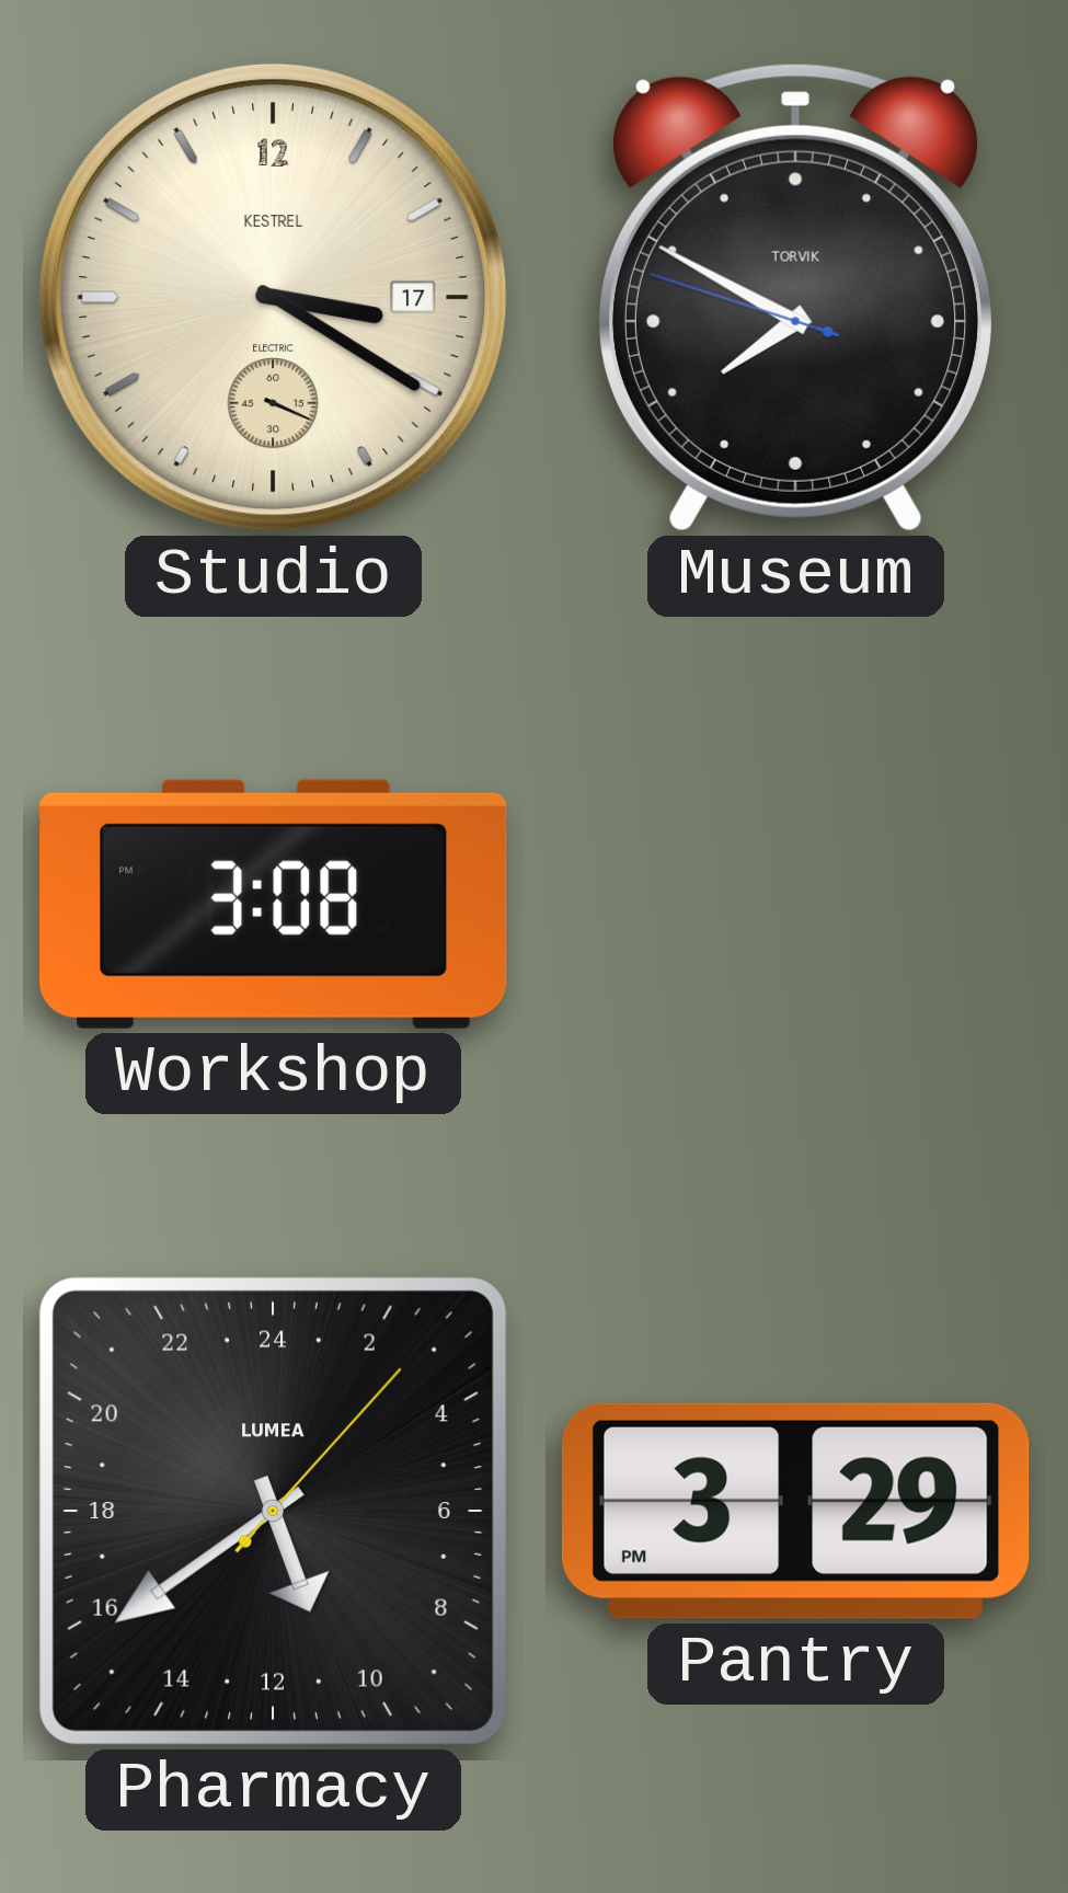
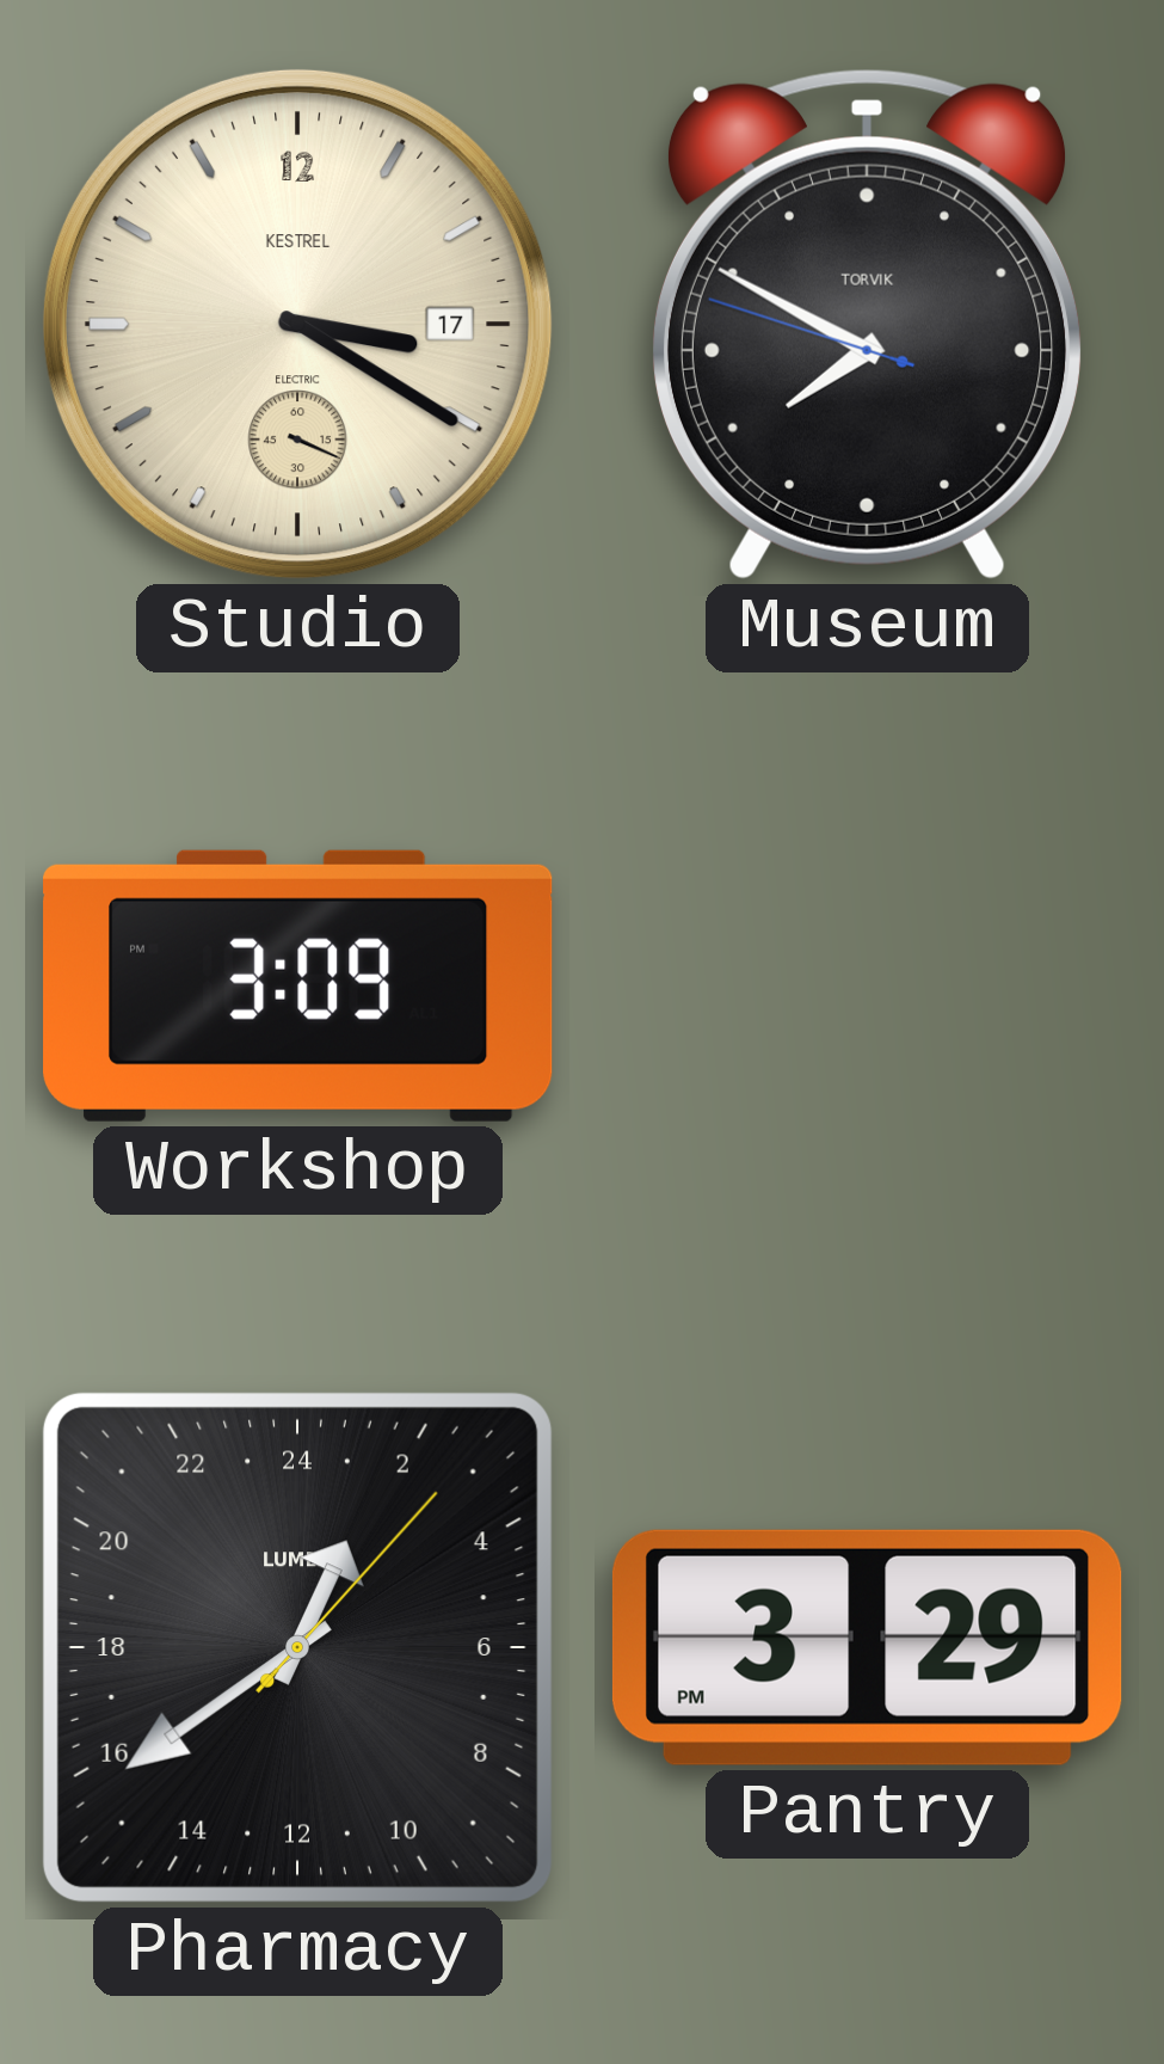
Workshop: 3:08 -> 3:09 (298, 985)
Pharmacy: 10:39 -> 1:39 (297, 1647)
